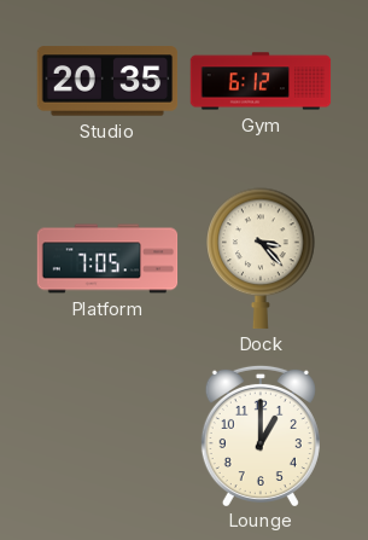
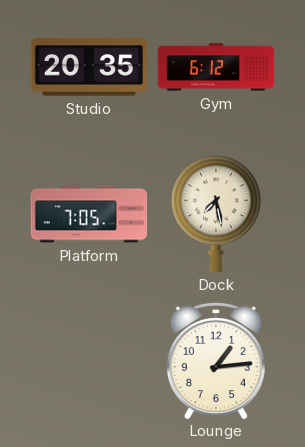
Dock: 3:23 -> 7:28 (216, 214)
Lounge: 1:00 -> 1:14 (216, 360)
